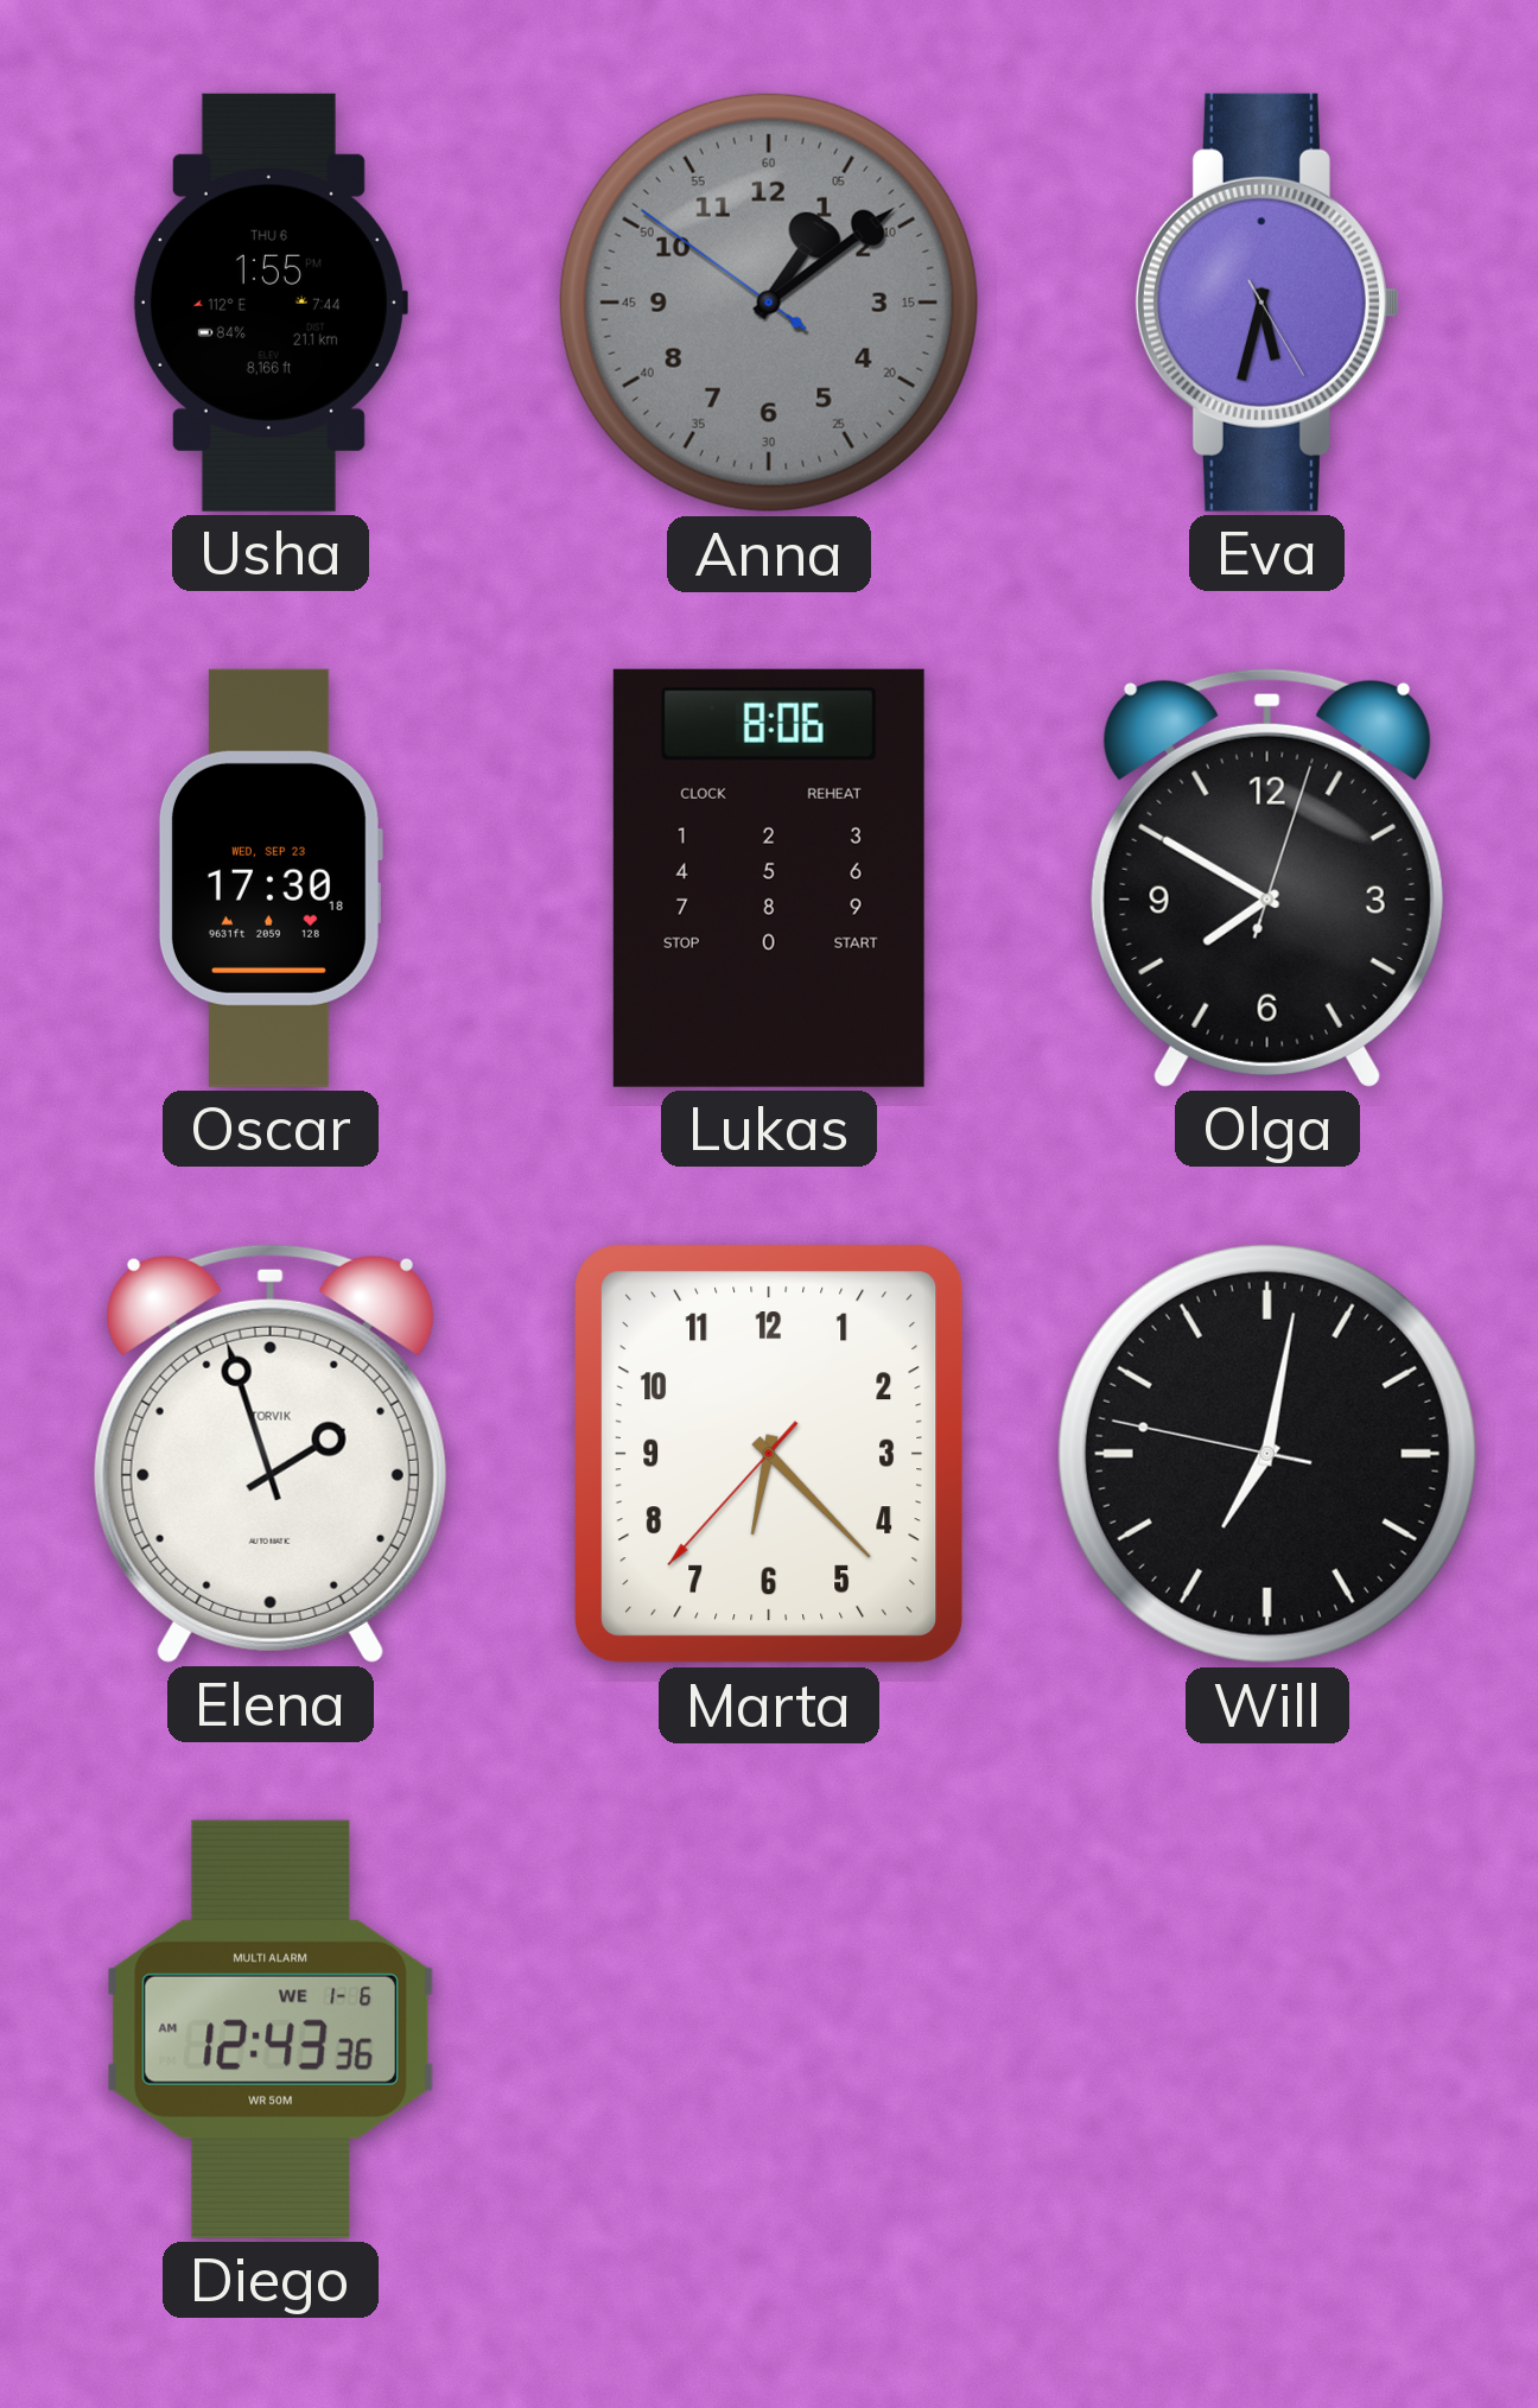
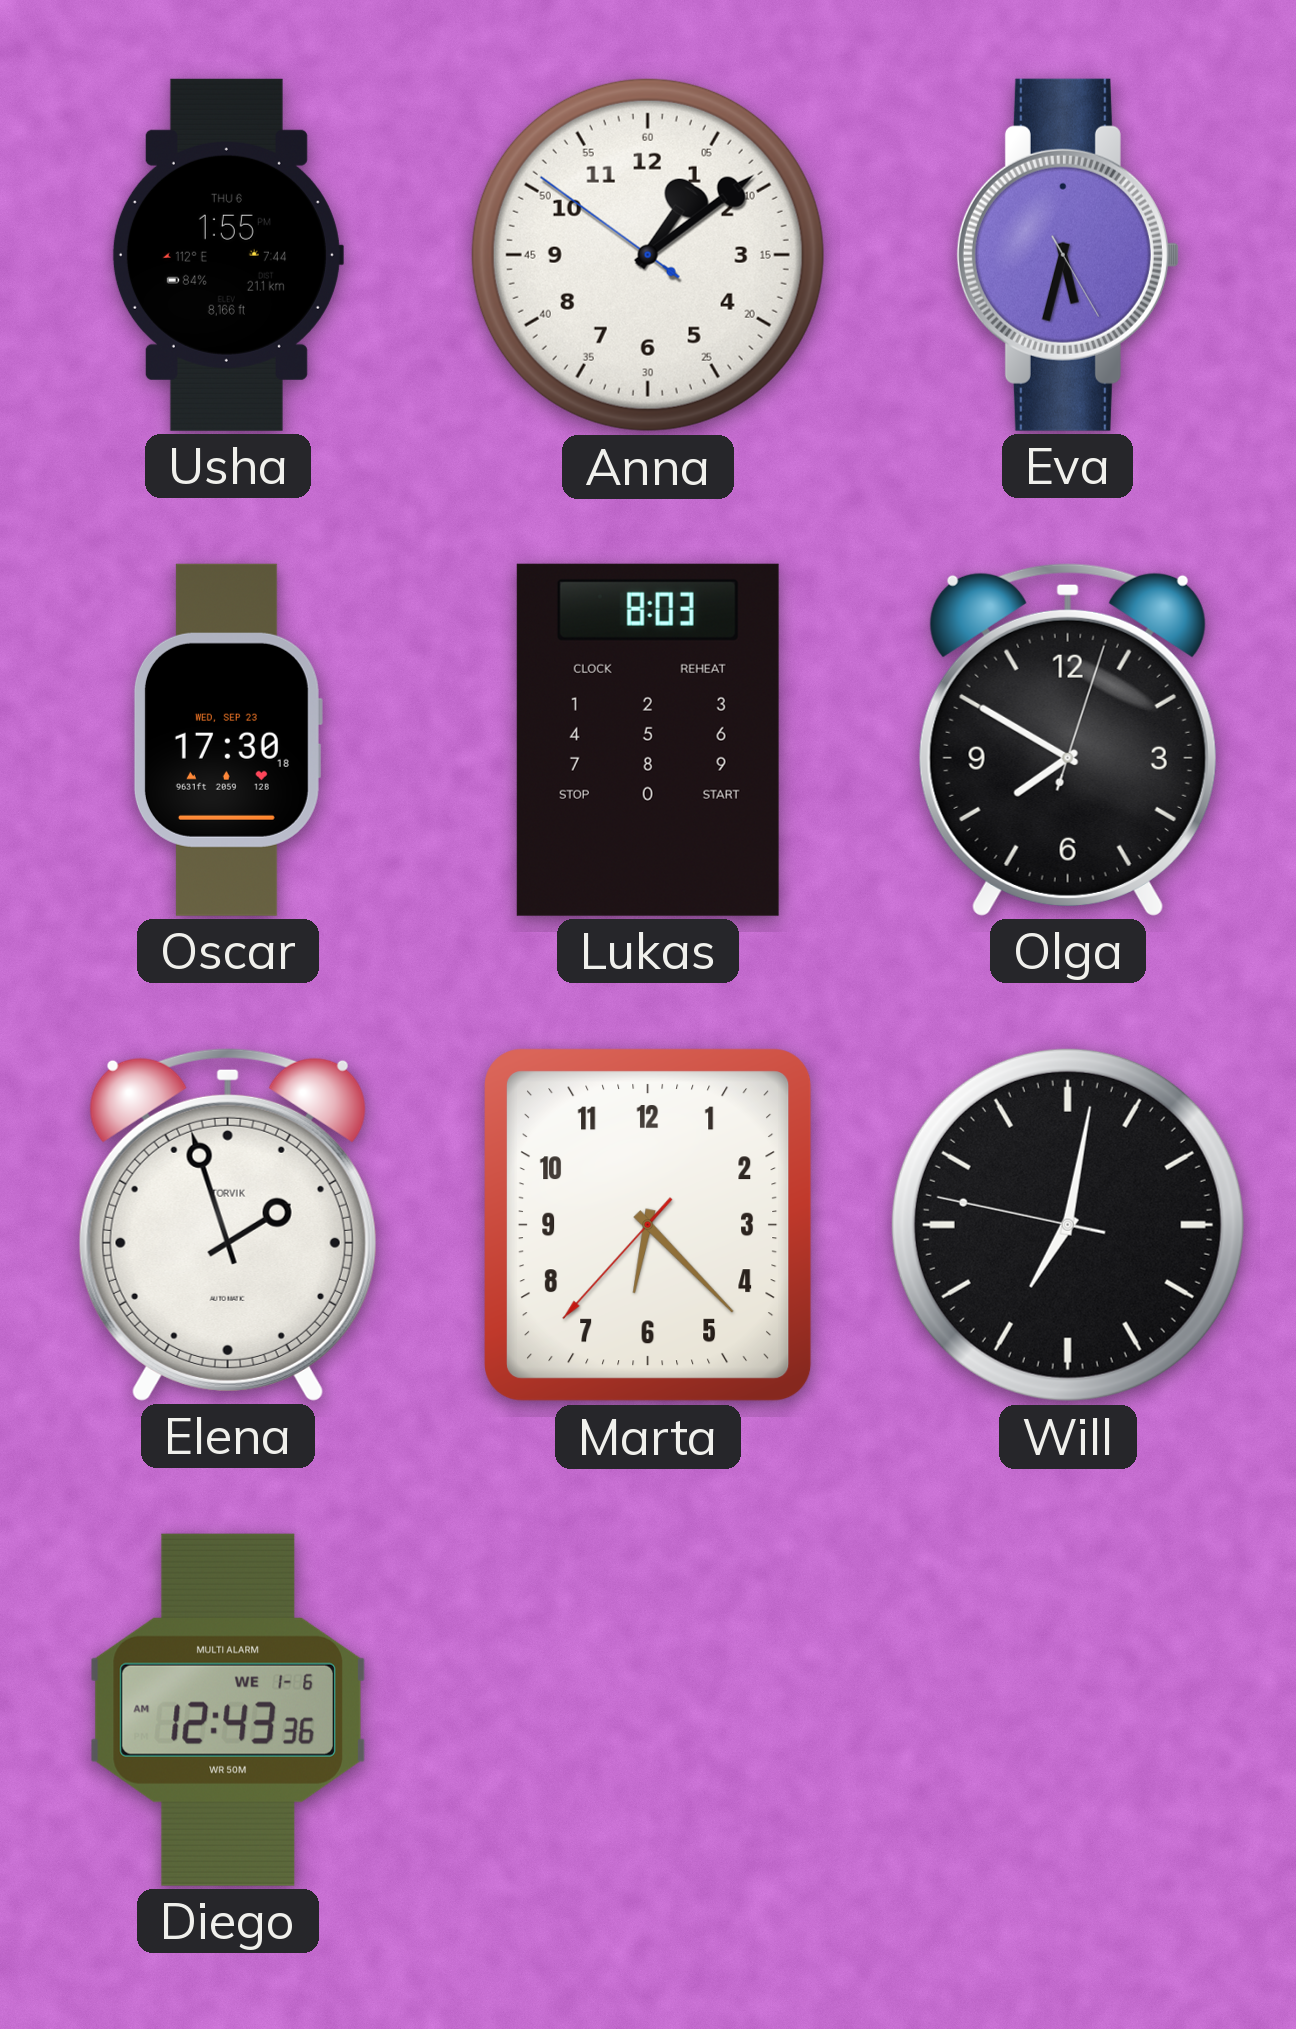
Anna dial: grey -> white (648, 255)
Lukas: 8:06 -> 8:03 (648, 740)
